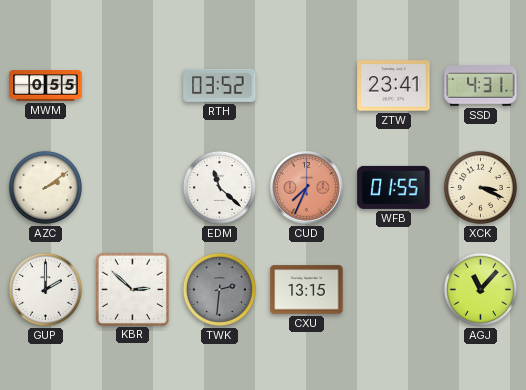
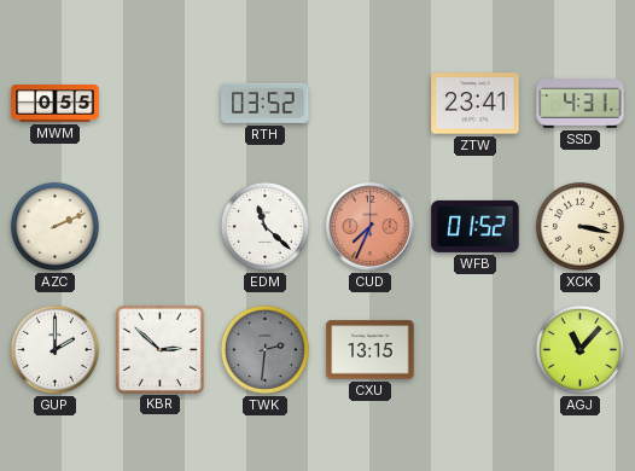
AZC: 2:09 -> 2:11 (54, 226)
WFB: 01:55 -> 01:52 (476, 226)
XCK: 3:19 -> 3:17 (579, 226)
